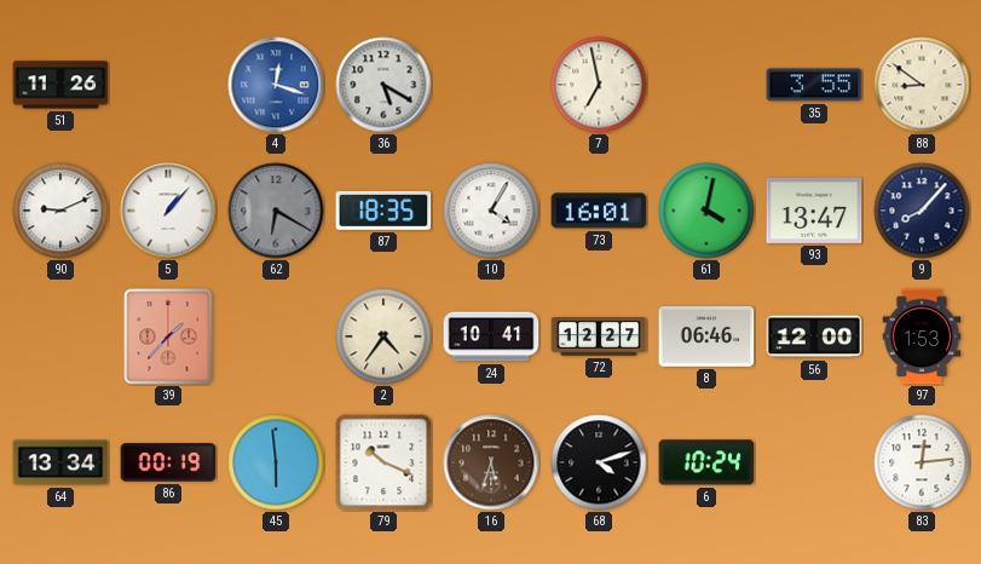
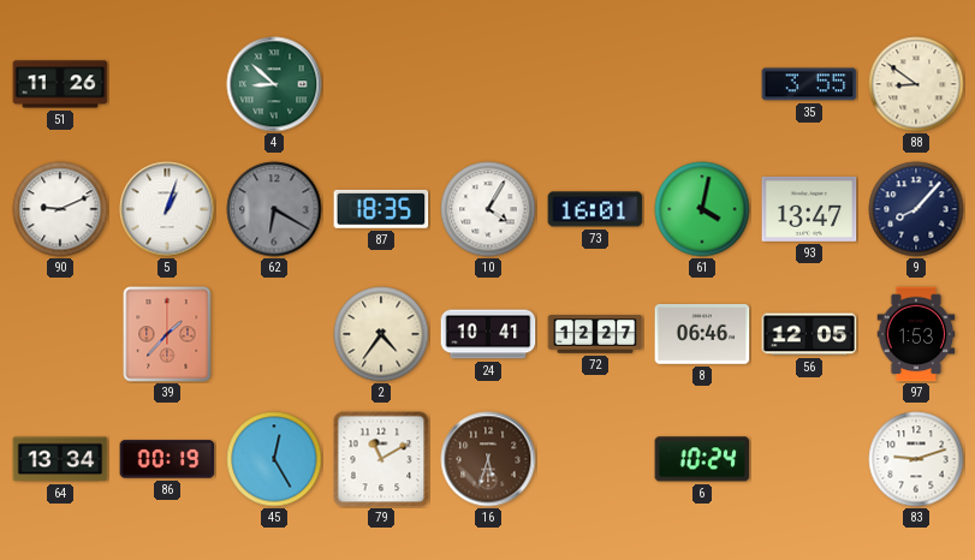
4: 12:18 -> 8:52 (274, 84)
4 dial: blue -> green (274, 84)
36: 5:20 -> none (383, 85)
7: 6:58 -> none (599, 85)
5: 1:07 -> 1:03 (167, 209)
56: 12:00 -> 12:05 (809, 334)
45: 5:59 -> 12:25 (274, 459)
79: 10:19 -> 11:10 (381, 459)
68: 4:12 -> none (599, 462)
83: 12:14 -> 9:12 (916, 459)
